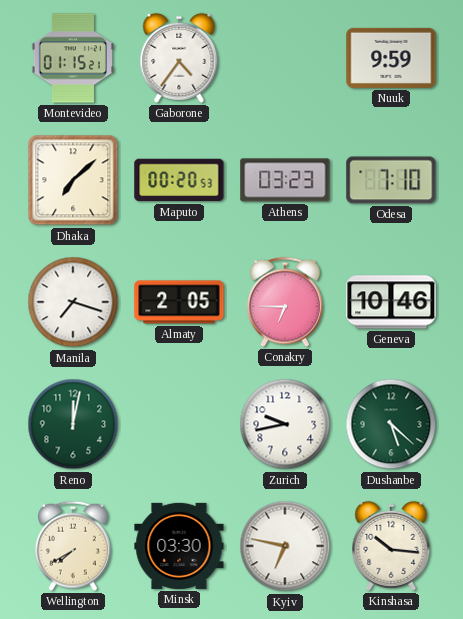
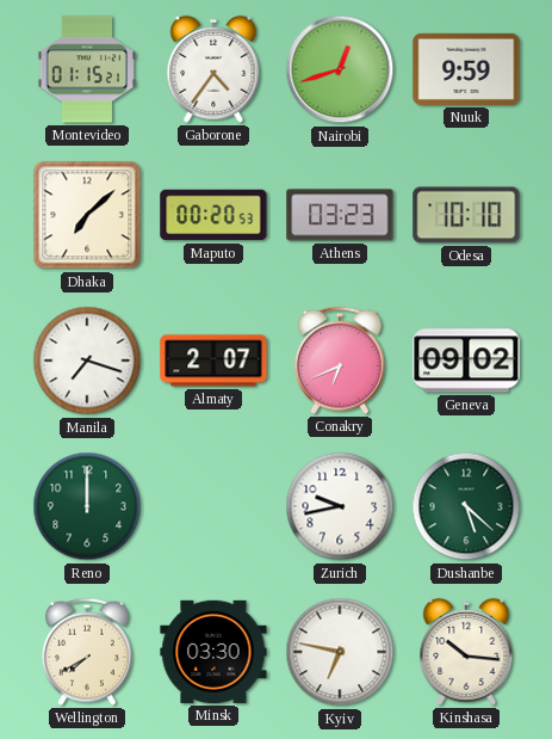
Nairobi: none -> 12:42 (340, 69)
Odesa: 7:10 -> 10:10 (466, 215)
Almaty: 2:05 -> 2:07 (213, 361)
Conakry: 6:45 -> 6:41 (341, 361)
Geneva: 10:46 -> 09:02 (466, 361)
Reno: 12:02 -> 12:00 (87, 506)
